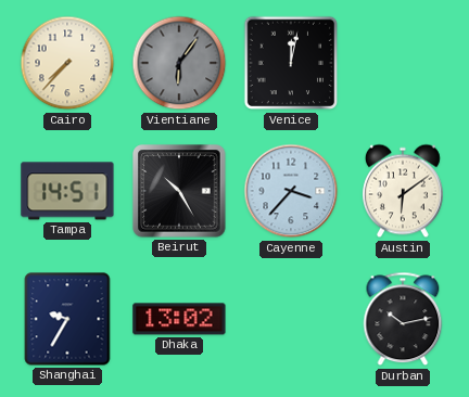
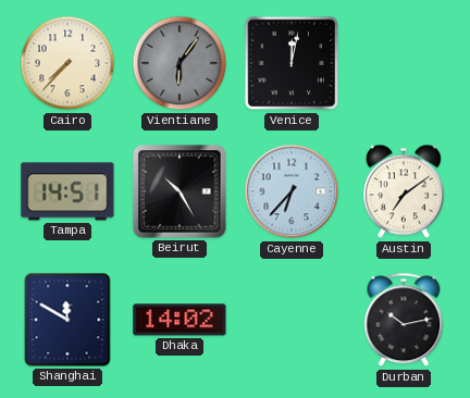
Cayenne: 3:37 -> 6:37 (292, 191)
Austin: 6:09 -> 7:09 (405, 191)
Shanghai: 9:35 -> 11:50 (67, 320)
Dhaka: 13:02 -> 14:02 (180, 320)
